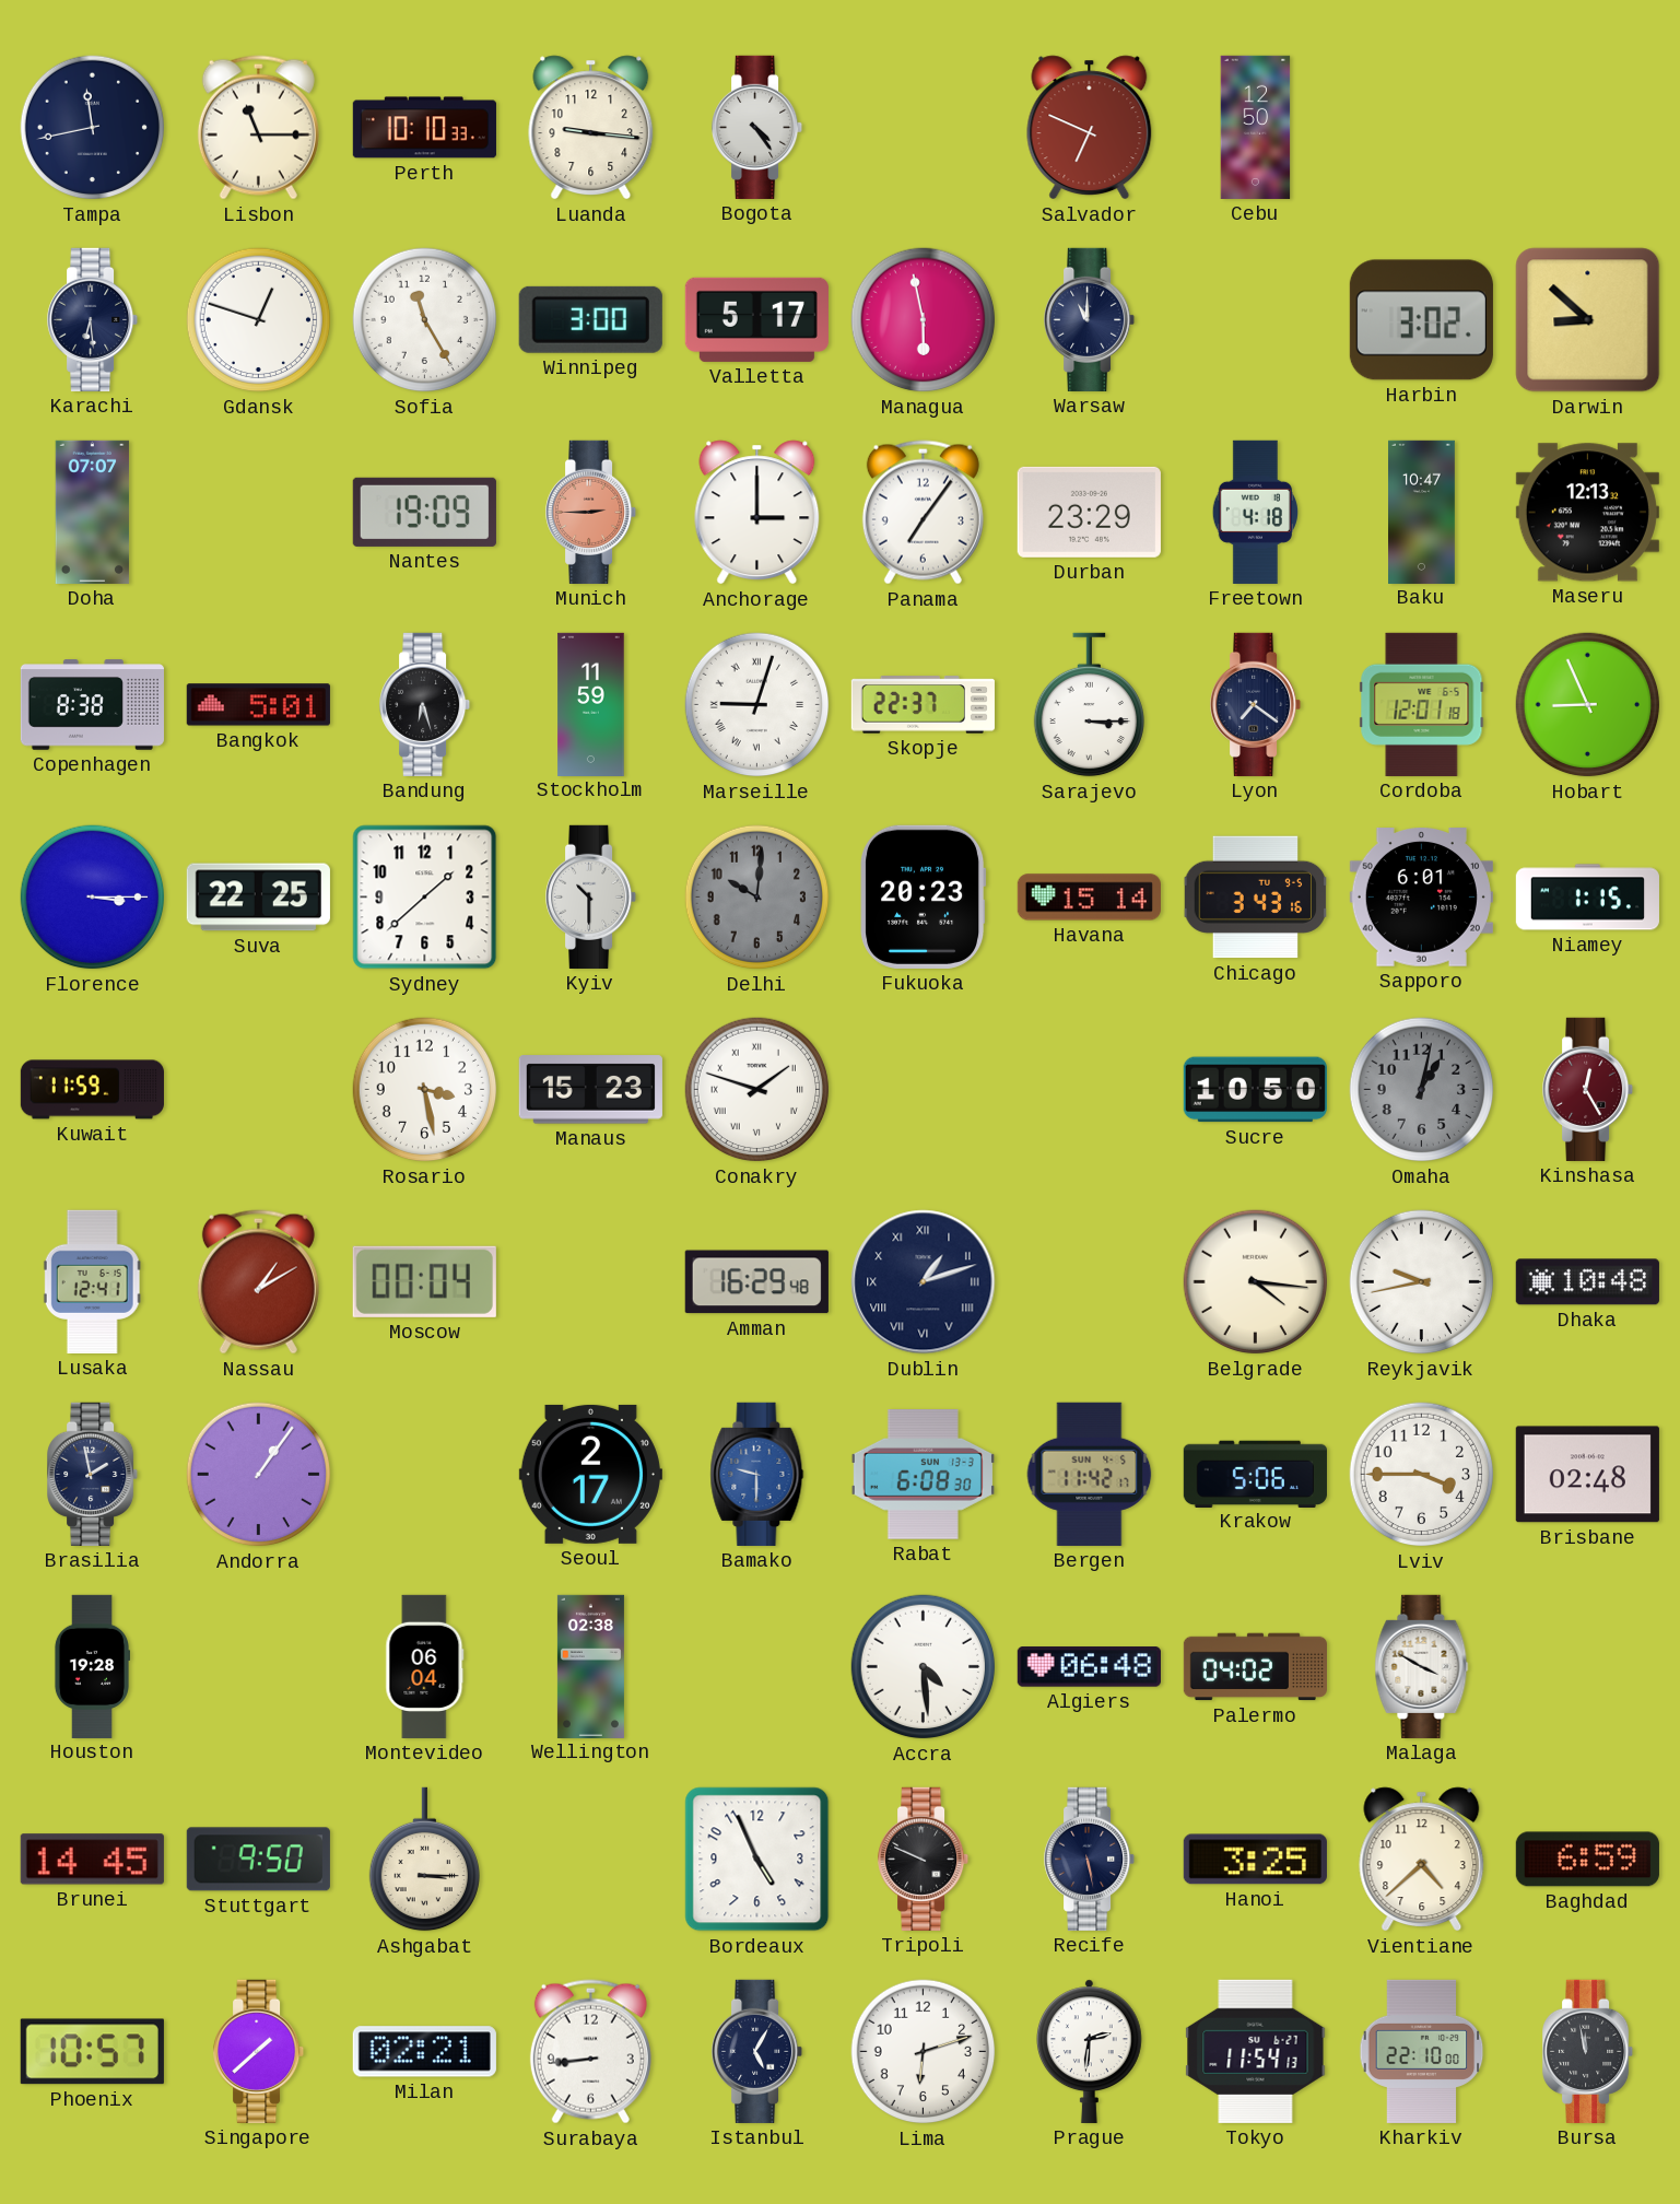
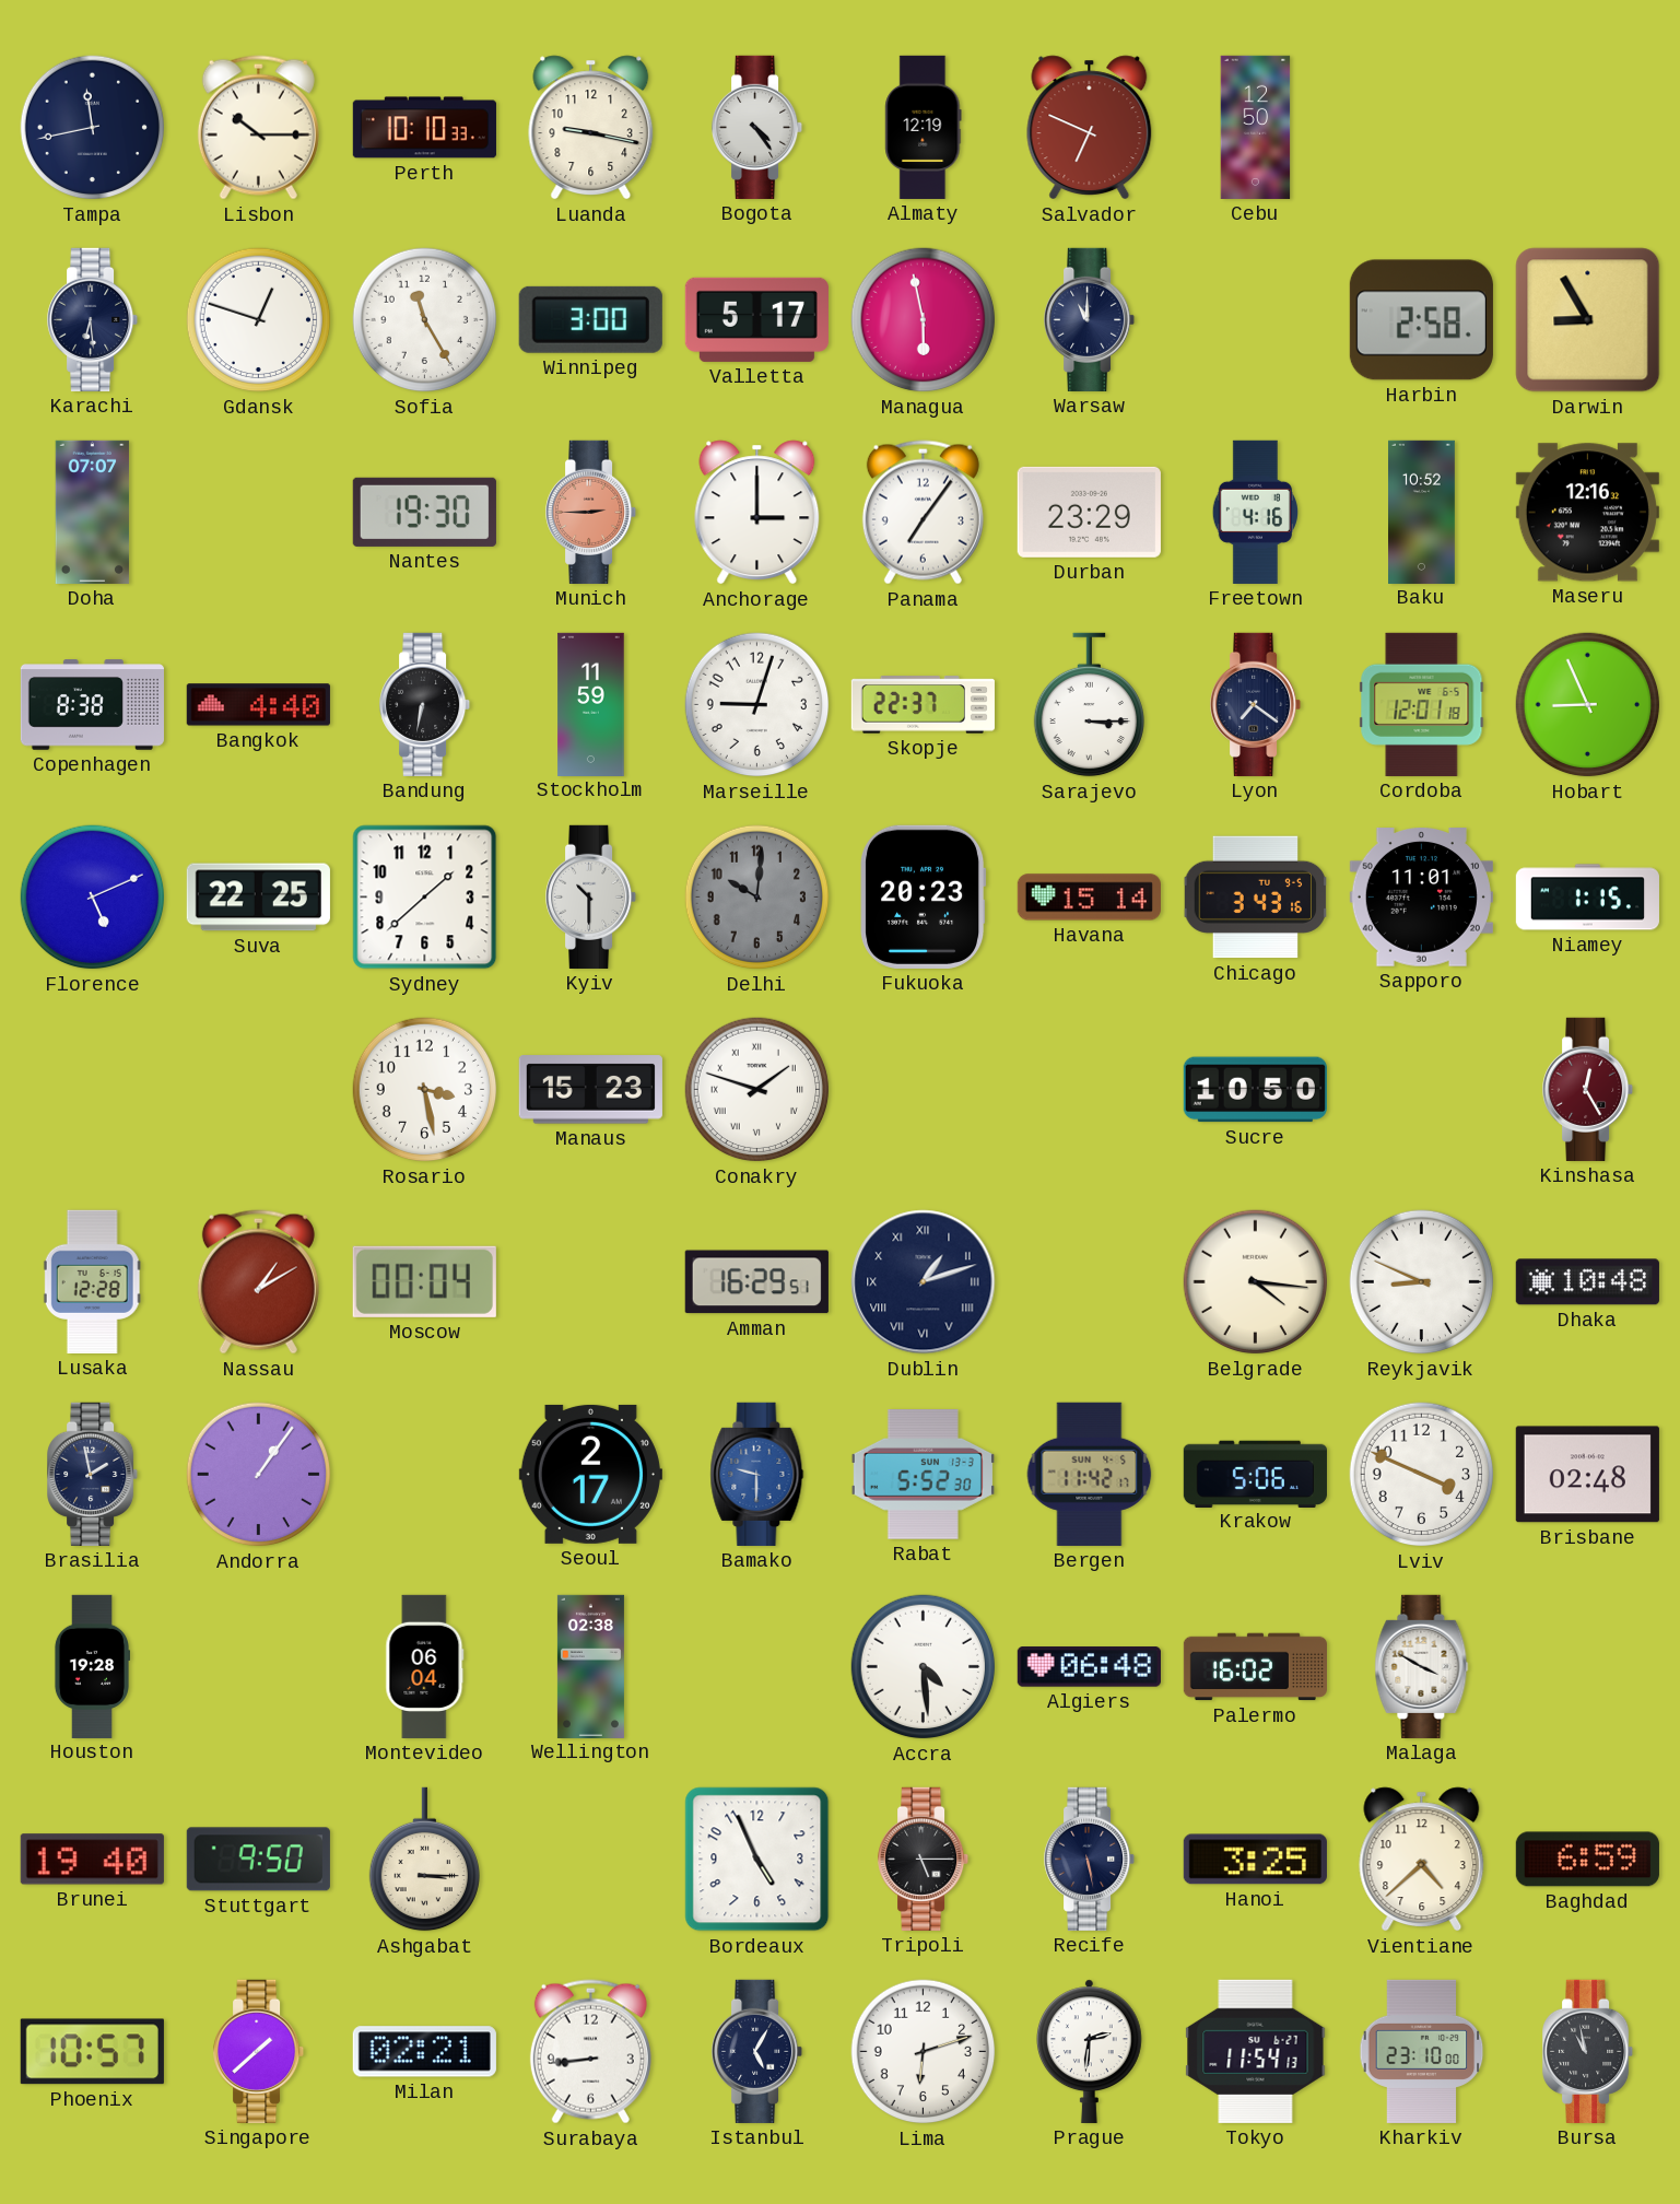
Lisbon: 11:15 -> 10:15 (258, 128)
Luanda: 9:16 -> 9:17 (591, 128)
Almaty: none -> 12:19 (924, 127)
Harbin: 3:02 -> 2:58 (1421, 320)
Darwin: 8:52 -> 8:55 (1588, 320)
Nantes: 19:09 -> 19:30 (424, 512)
Freetown: 4:18 -> 4:16 (1255, 512)
Baku: 10:47 -> 10:52 (1422, 512)
Maseru: 12:13 -> 12:16 (1587, 513)
Bangkok: 5:01 -> 4:40 (258, 705)
Bandung: 6:27 -> 6:32 (425, 704)
Marseille numerals: Roman -> Arabic (757, 705)
Florence: 3:15 -> 5:11 (93, 898)
Sapporo: 6:01 -> 11:01 (1421, 898)
Kuwait: 11:59 -> none (92, 1090)
Omaha: 1:02 -> none (1422, 1090)
Lusaka: 12:41 -> 12:28 (92, 1281)
Amman: 16:29:48 -> 16:29:51 (756, 1282)
Reykjavik: 9:43 -> 8:49 (1422, 1282)
Rabat: 6:08 -> 5:52 (923, 1475)
Lviv: 3:45 -> 3:49 (1422, 1475)
Palermo: 04:02 -> 16:02 (1255, 1667)
Brunei: 14:45 -> 19:40 (92, 1860)
Tripoli: 9:49 -> 5:15 (924, 1859)
Kharkiv: 22:10 -> 23:10 (1422, 2051)
Bursa: 11:58 -> 10:58 (1588, 2051)
